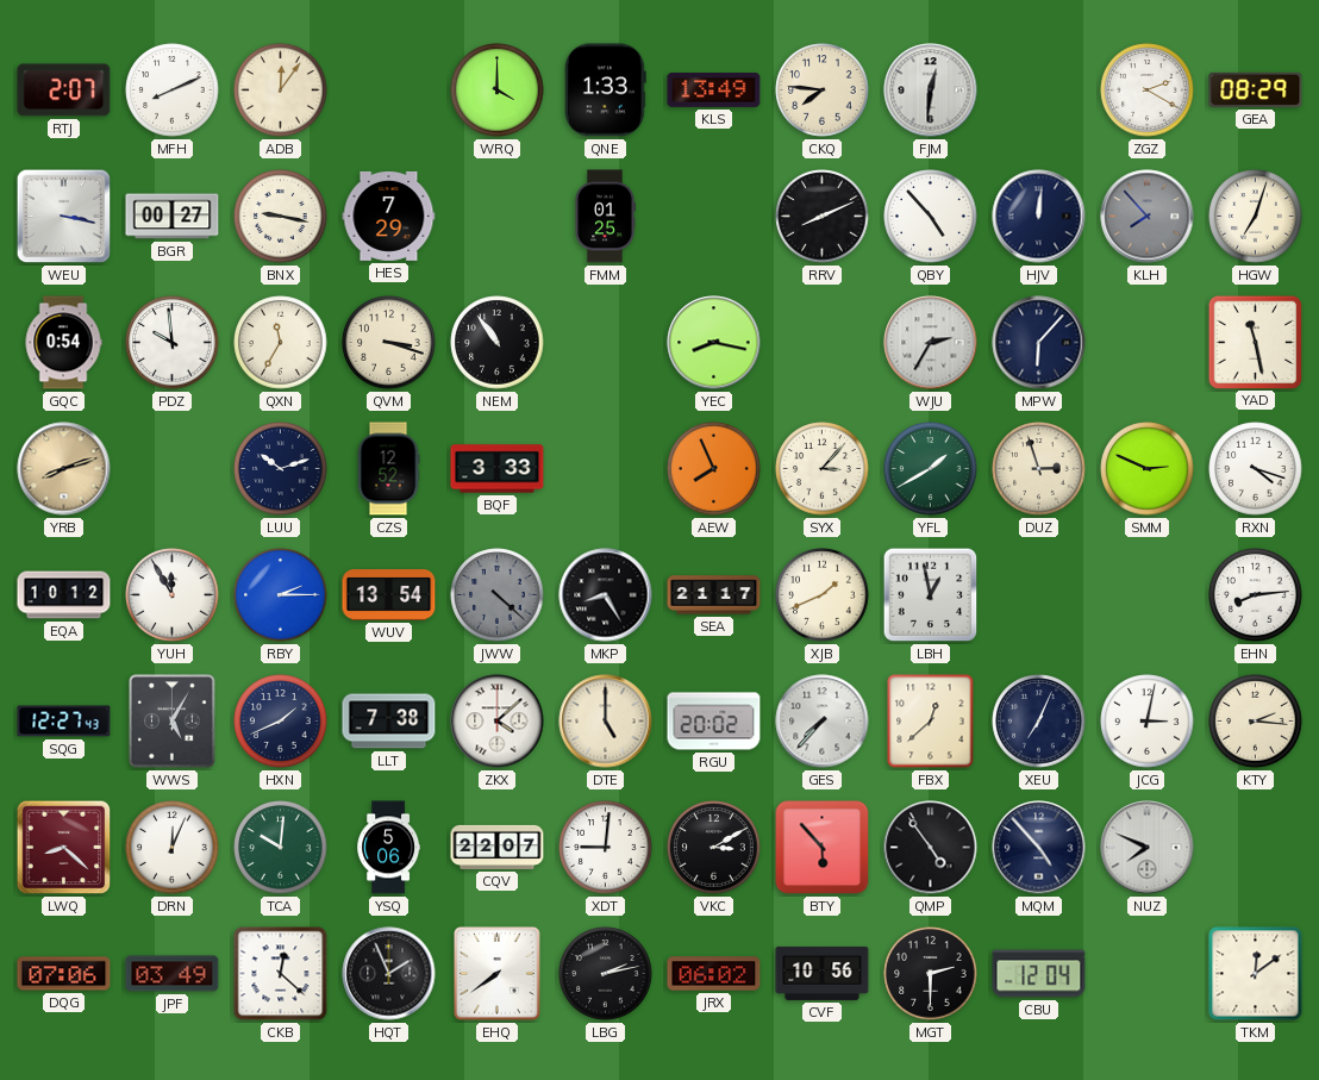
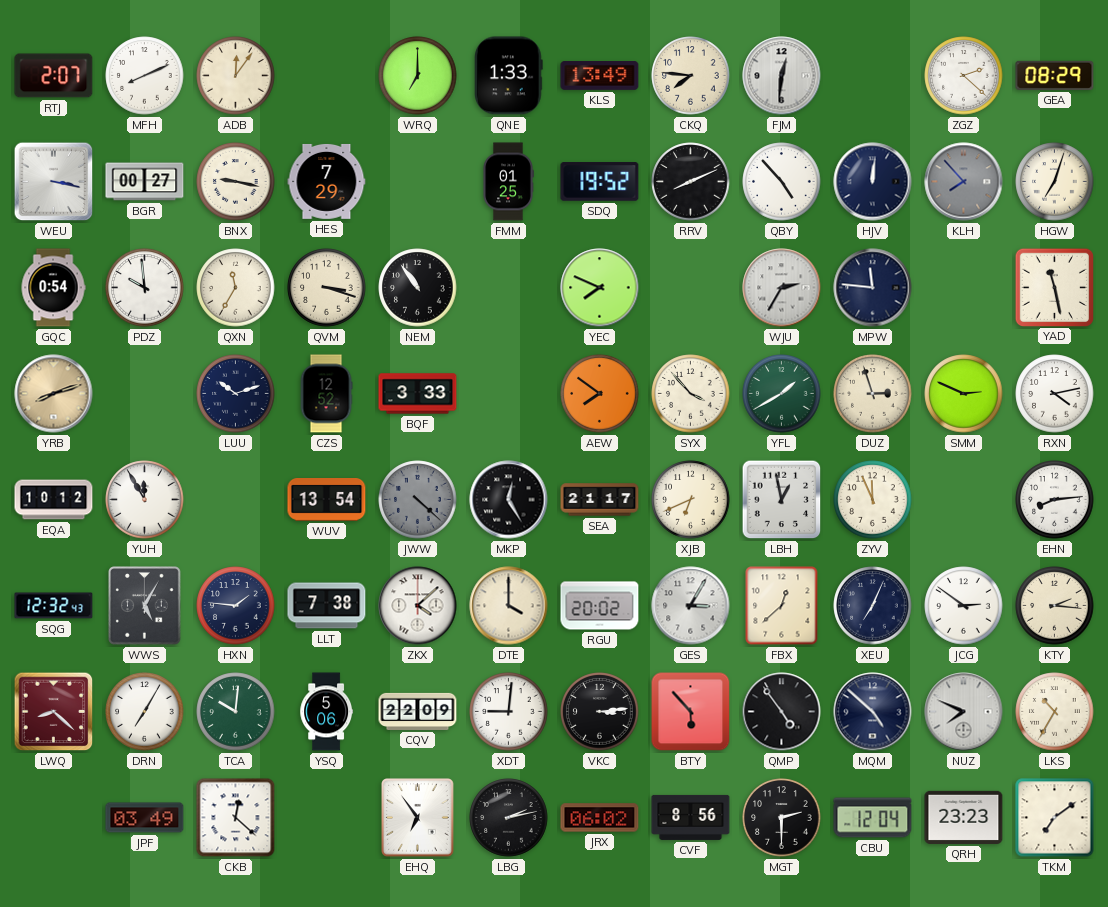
WRQ: 4:00 -> 7:00 (418, 76)
ZGZ: 2:20 -> 2:22 (964, 76)
SDQ: none -> 19:52 (600, 182)
YEC: 8:17 -> 7:49 (600, 288)
MPW: 6:07 -> 11:46 (873, 288)
AEW: 7:56 -> 7:51 (600, 394)
SYX: 3:07 -> 3:53 (691, 394)
RXN: 4:18 -> 4:13 (1055, 394)
RBY: 2:15 -> none (281, 595)
MKP: 8:25 -> 12:25 (509, 500)
XJB: 1:41 -> 6:41 (691, 500)
ZYV: none -> 11:56 (873, 500)
SQG: 12:27 -> 12:32 (54, 606)
HXN: 1:41 -> 1:46 (236, 606)
DTE: 5:00 -> 4:00 (509, 606)
GES: 7:37 -> 3:05 (691, 606)
JCG: 3:02 -> 2:51 (964, 606)
DRN: 12:04 -> 7:05 (145, 712)
CQV: 22:07 -> 22:09 (418, 711)
VKC: 3:10 -> 3:14 (600, 712)
MQM: 4:53 -> 4:52 (873, 712)
LKS: none -> 10:35 (1055, 712)
DQG: 07:06 -> none (64, 974)
HQT: 1:56 -> none (389, 974)
EHQ: 7:39 -> 6:54 (418, 818)
CVF: 10:56 -> 8:56 (691, 817)
QRH: none -> 23:23 (964, 817)
TKM: 12:09 -> 7:09 (1055, 818)
